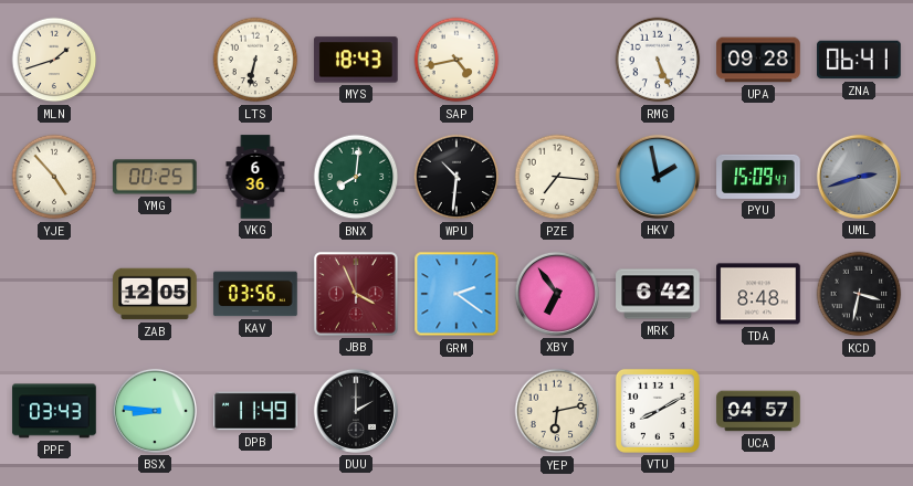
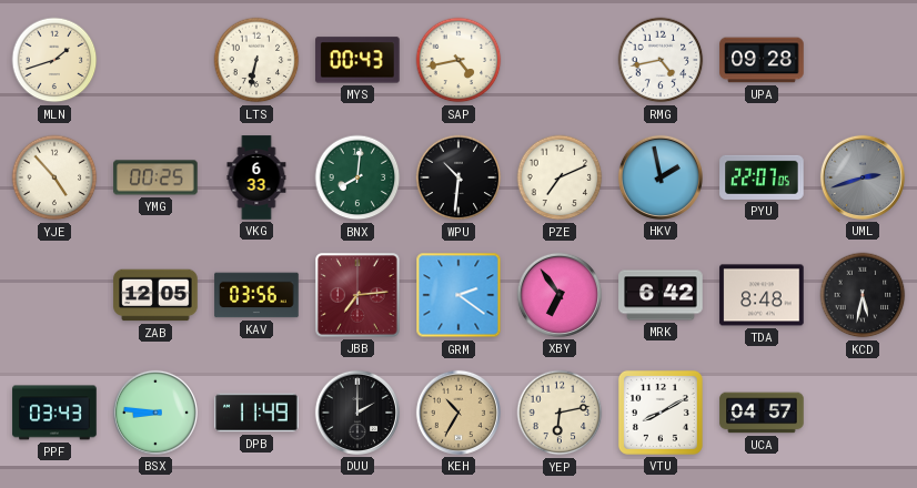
MYS: 18:43 -> 00:43 (357, 60)
RMG: 5:26 -> 4:43 (661, 60)
ZNA: 06:41 -> none (859, 60)
VKG: 6:36 -> 6:33 (256, 177)
PZE: 7:16 -> 7:11 (560, 177)
PYU: 15:09 -> 22:07 (762, 177)
JBB: 3:56 -> 7:14 (357, 295)
KCD: 3:32 -> 5:32 (863, 295)
KEH: none -> 10:35 (458, 413)
